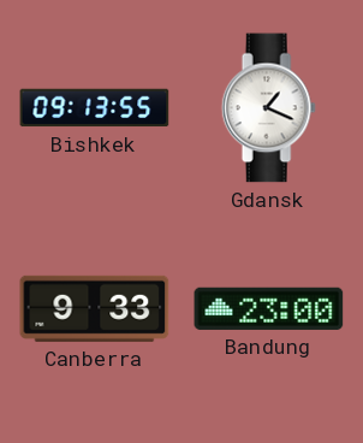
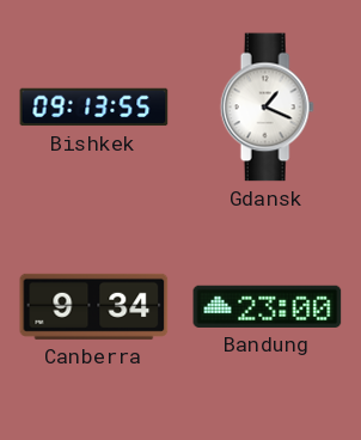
Canberra: 9:33 -> 9:34 (94, 306)
